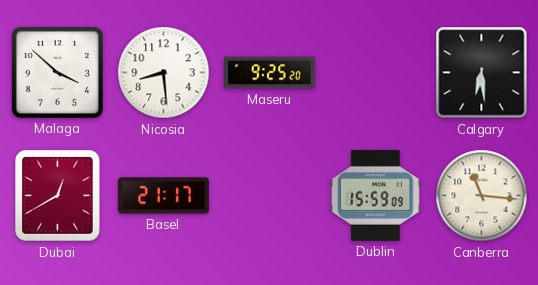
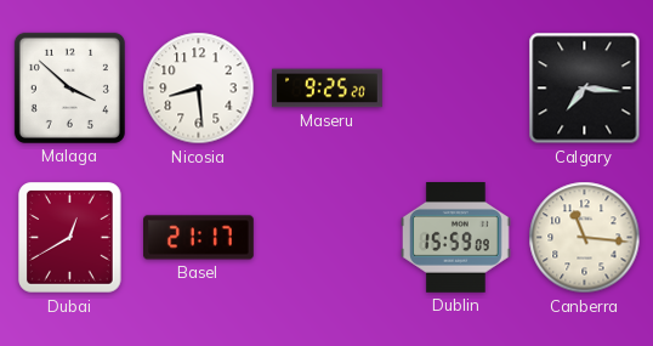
Calgary: 6:29 -> 7:16 (585, 89)
